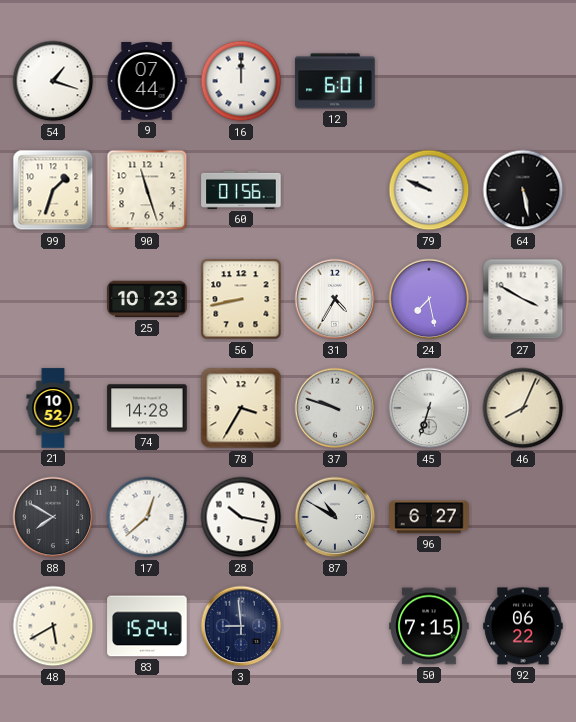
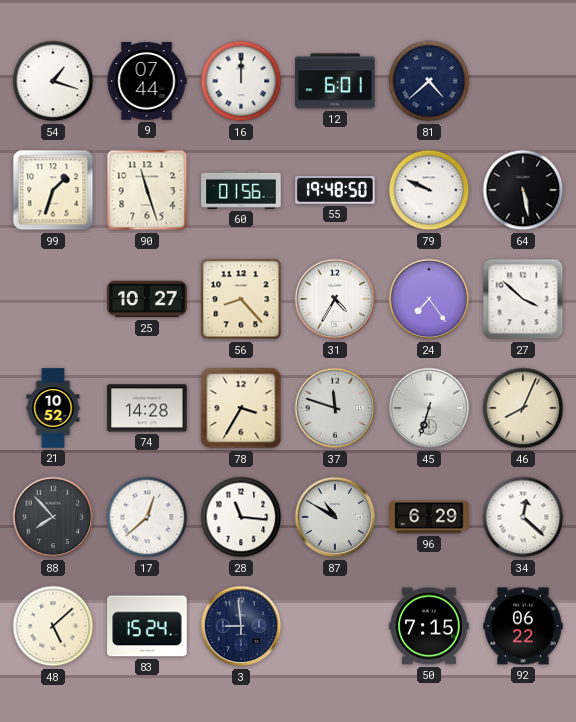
81: none -> 4:38 (429, 81)
55: none -> 19:48 (335, 190)
25: 10:23 -> 10:27 (147, 299)
56: 8:43 -> 8:23 (241, 299)
24: 7:28 -> 7:24 (429, 299)
27: 3:50 -> 3:52 (523, 299)
37: 9:48 -> 11:48 (335, 408)
88: 7:50 -> 7:53 (53, 517)
28: 10:17 -> 11:16 (241, 517)
96: 6:27 -> 6:29 (429, 517)
34: none -> 12:22 (523, 517)
48: 5:40 -> 5:08 (53, 626)
